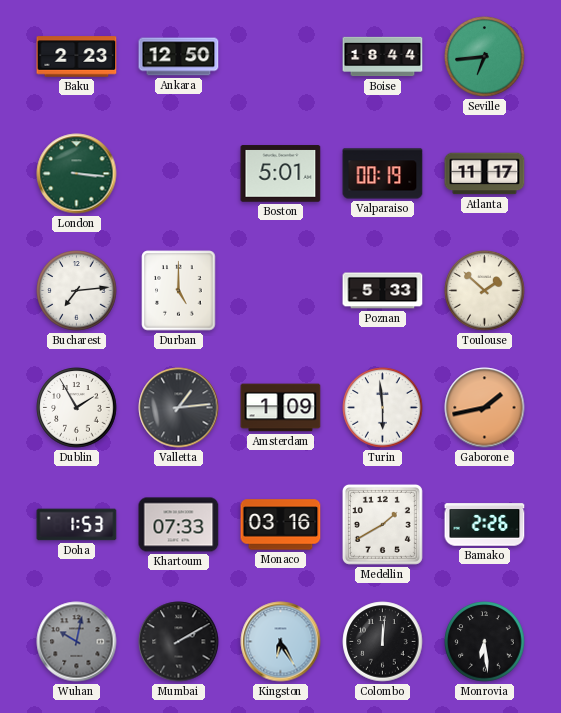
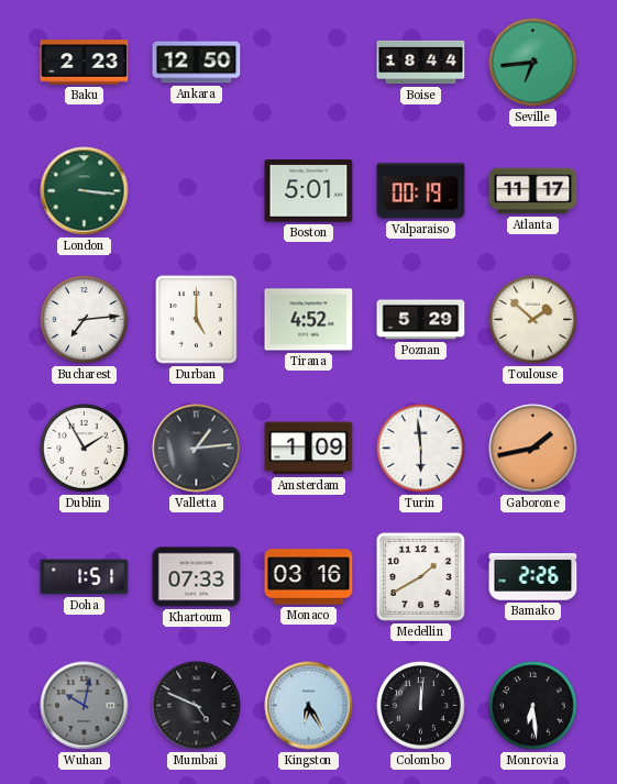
Tirana: none -> 4:52 (309, 320)
Poznan: 5:33 -> 5:29 (421, 320)
Doha: 1:53 -> 1:51 (85, 577)
Mumbai: 2:10 -> 4:49 (197, 706)
